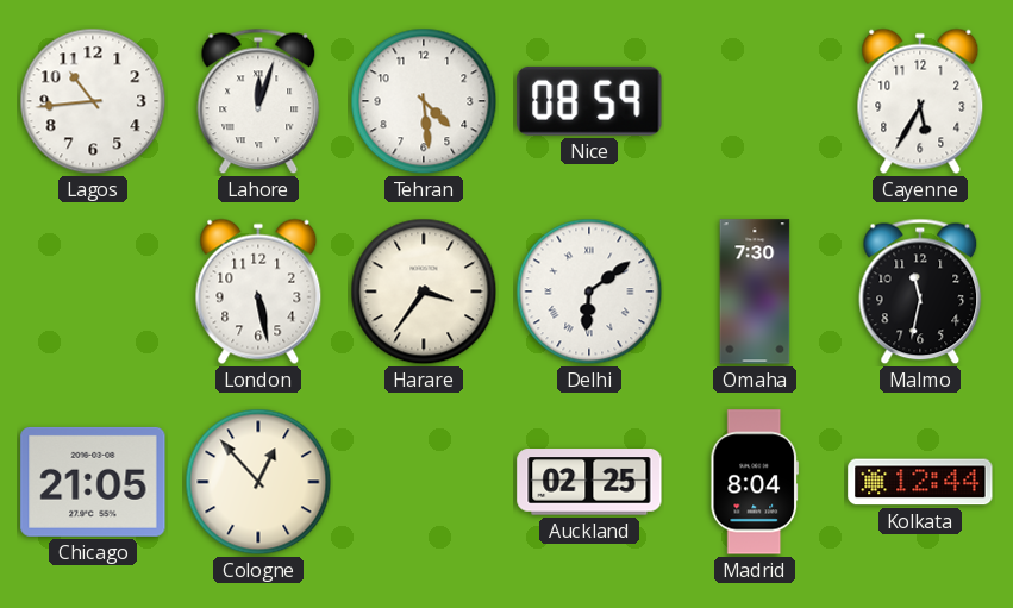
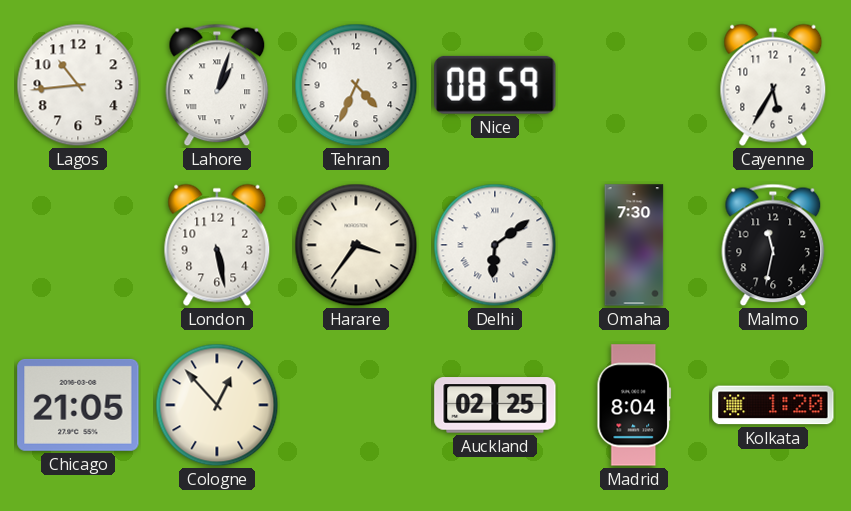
Lahore: 12:03 -> 1:03 (217, 85)
Tehran: 4:29 -> 4:34 (356, 85)
Kolkata: 12:44 -> 1:20 (773, 405)
